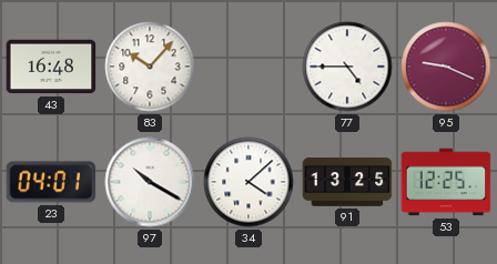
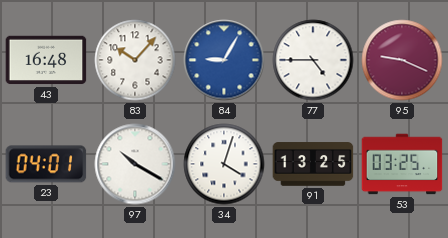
84: none -> 9:05 (224, 60)
34: 4:08 -> 4:03 (224, 164)
53: 12:25 -> 03:25 (402, 164)
